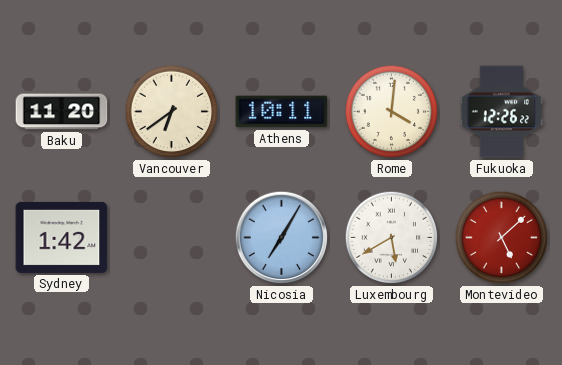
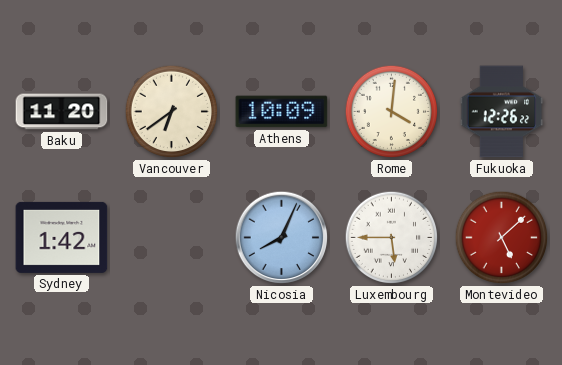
Athens: 10:11 -> 10:09 (282, 112)
Nicosia: 7:05 -> 8:04 (282, 238)
Luxembourg: 5:40 -> 5:45 (392, 238)
